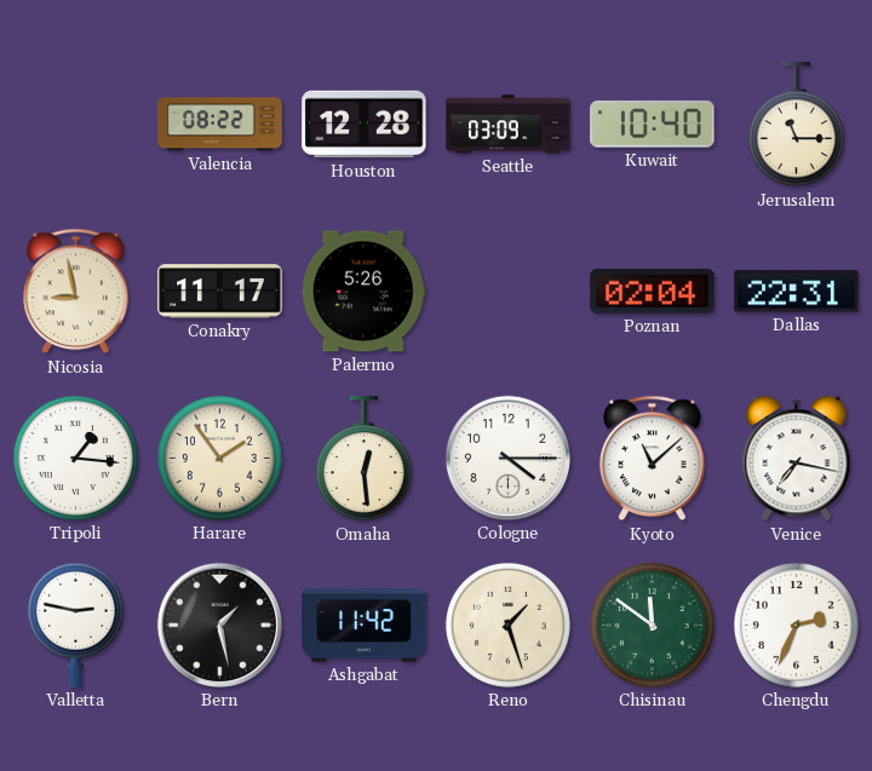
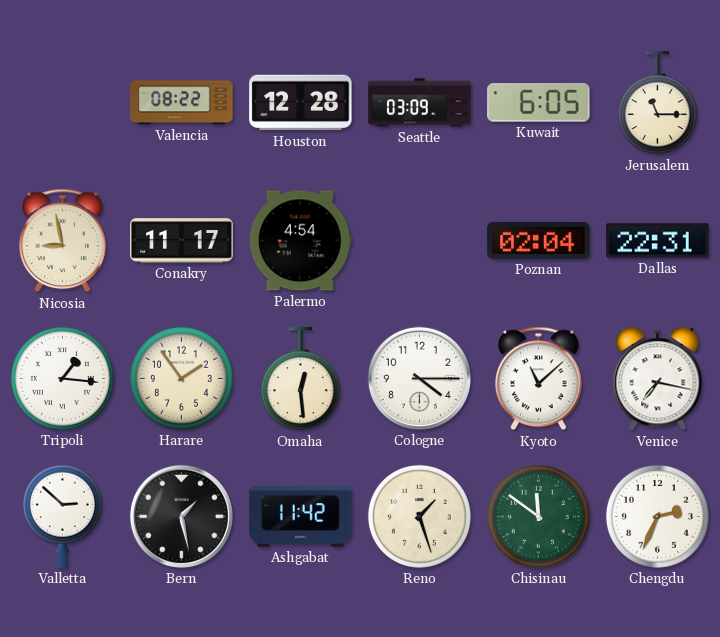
Kuwait: 10:40 -> 6:05 (539, 103)
Palermo: 5:26 -> 4:54 (300, 241)
Valletta: 2:47 -> 2:52 (62, 516)
